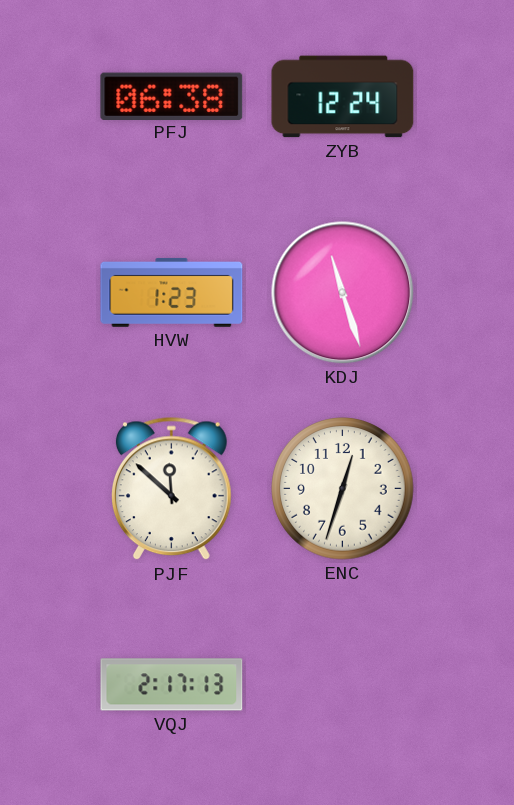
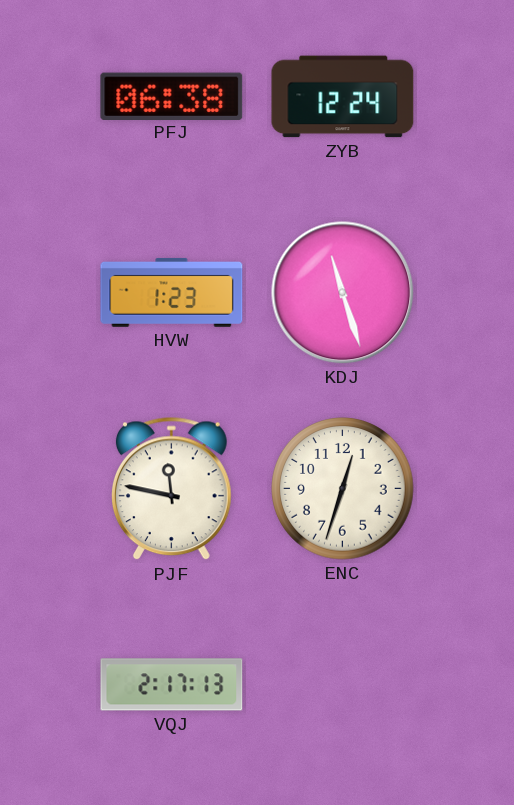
PJF: 11:52 -> 11:47 (171, 489)
